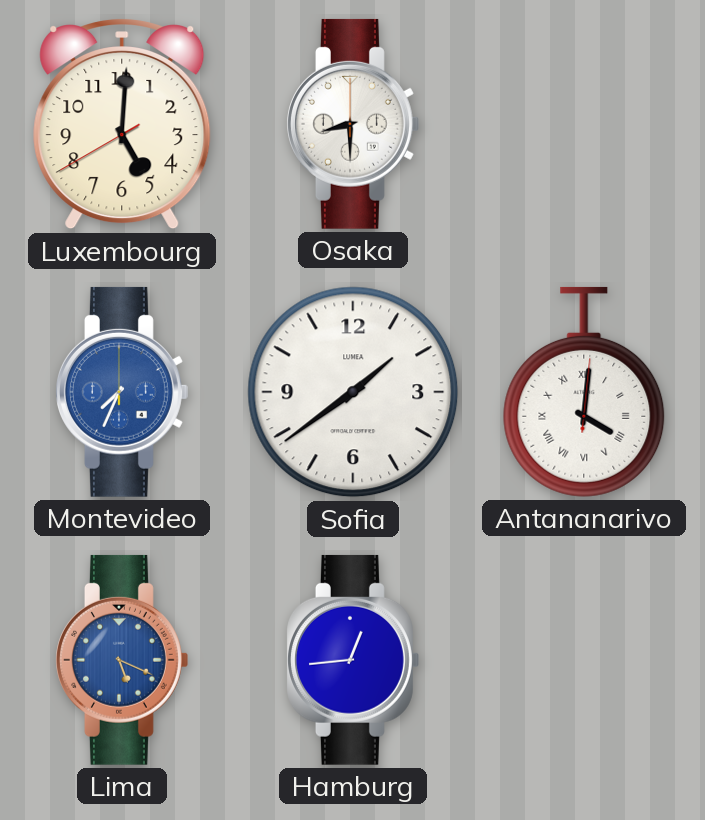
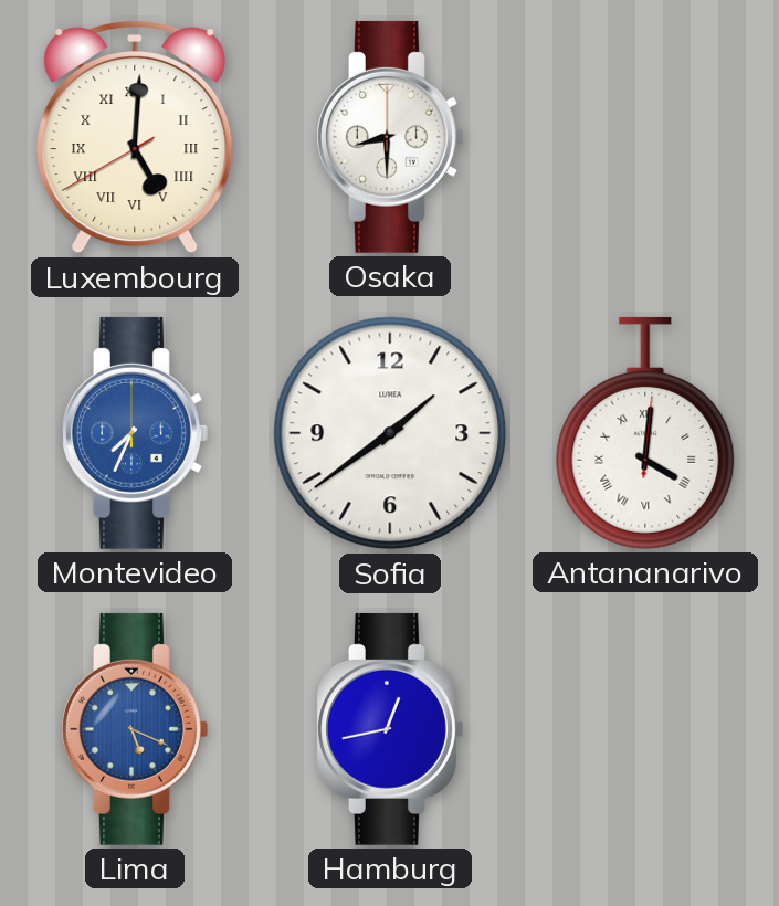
Luxembourg numerals: Arabic -> Roman (135, 138)
Hamburg: 12:44 -> 12:43 (390, 729)
